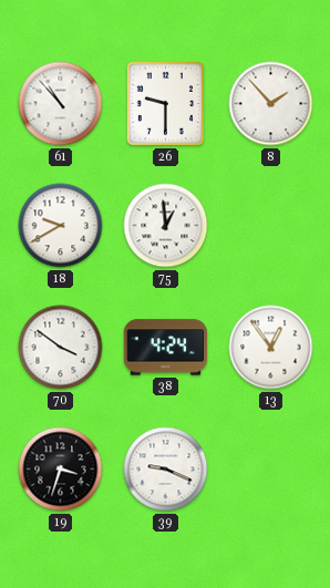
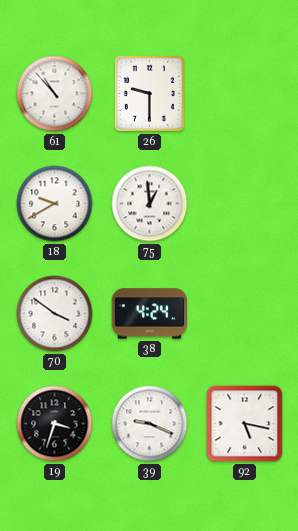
8: 1:53 -> none (271, 104)
13: 12:54 -> none (271, 348)
92: none -> 5:17 (245, 424)
